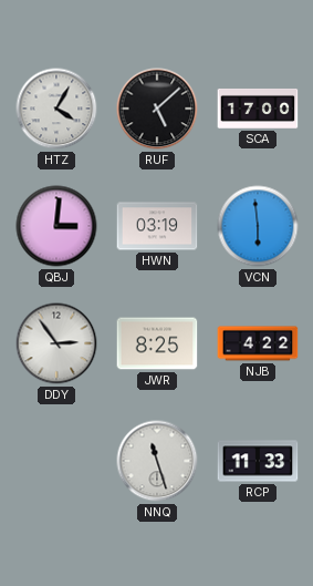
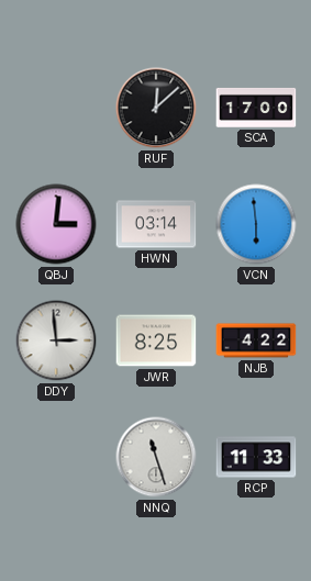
HTZ: 4:05 -> none (56, 109)
RUF: 5:08 -> 12:08 (156, 108)
HWN: 03:19 -> 03:14 (156, 224)
DDY: 2:54 -> 2:59 (56, 340)
